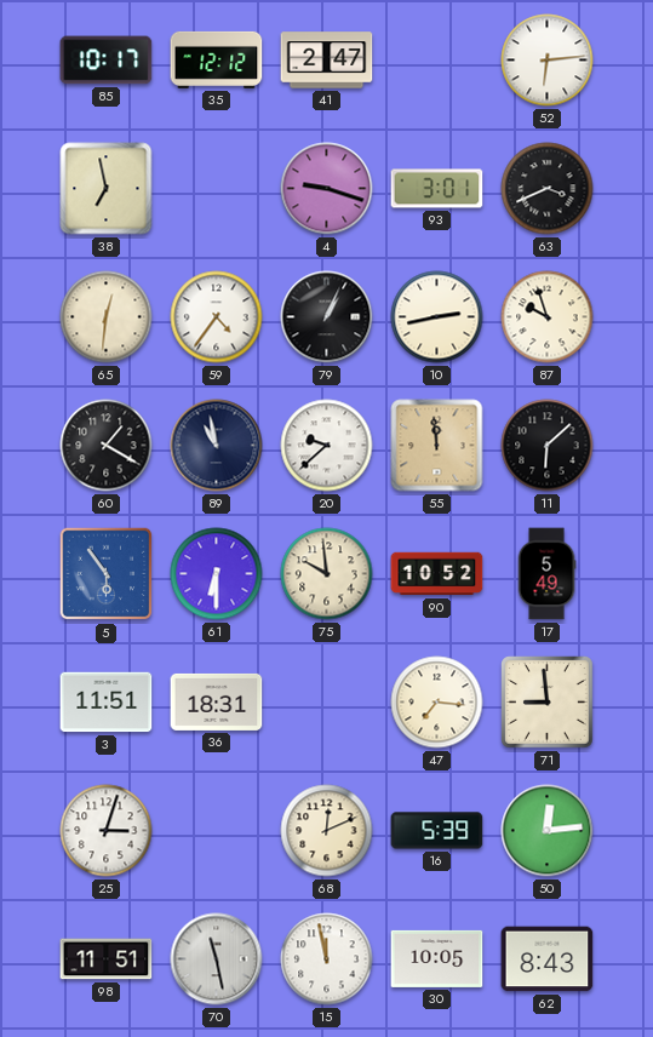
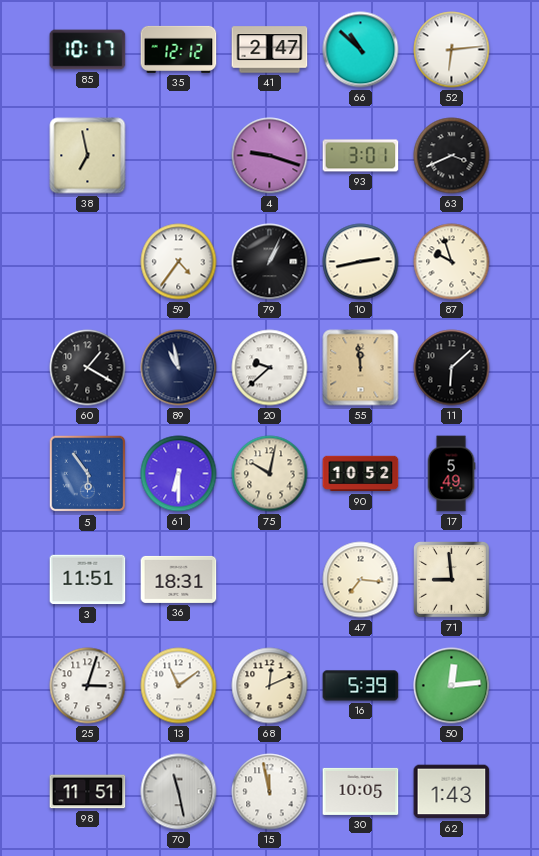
66: none -> 10:52 (361, 50)
65: 12:31 -> none (107, 317)
75: 9:59 -> 10:02 (270, 474)
13: none -> 11:09 (179, 686)
62: 8:43 -> 1:43 (452, 792)
